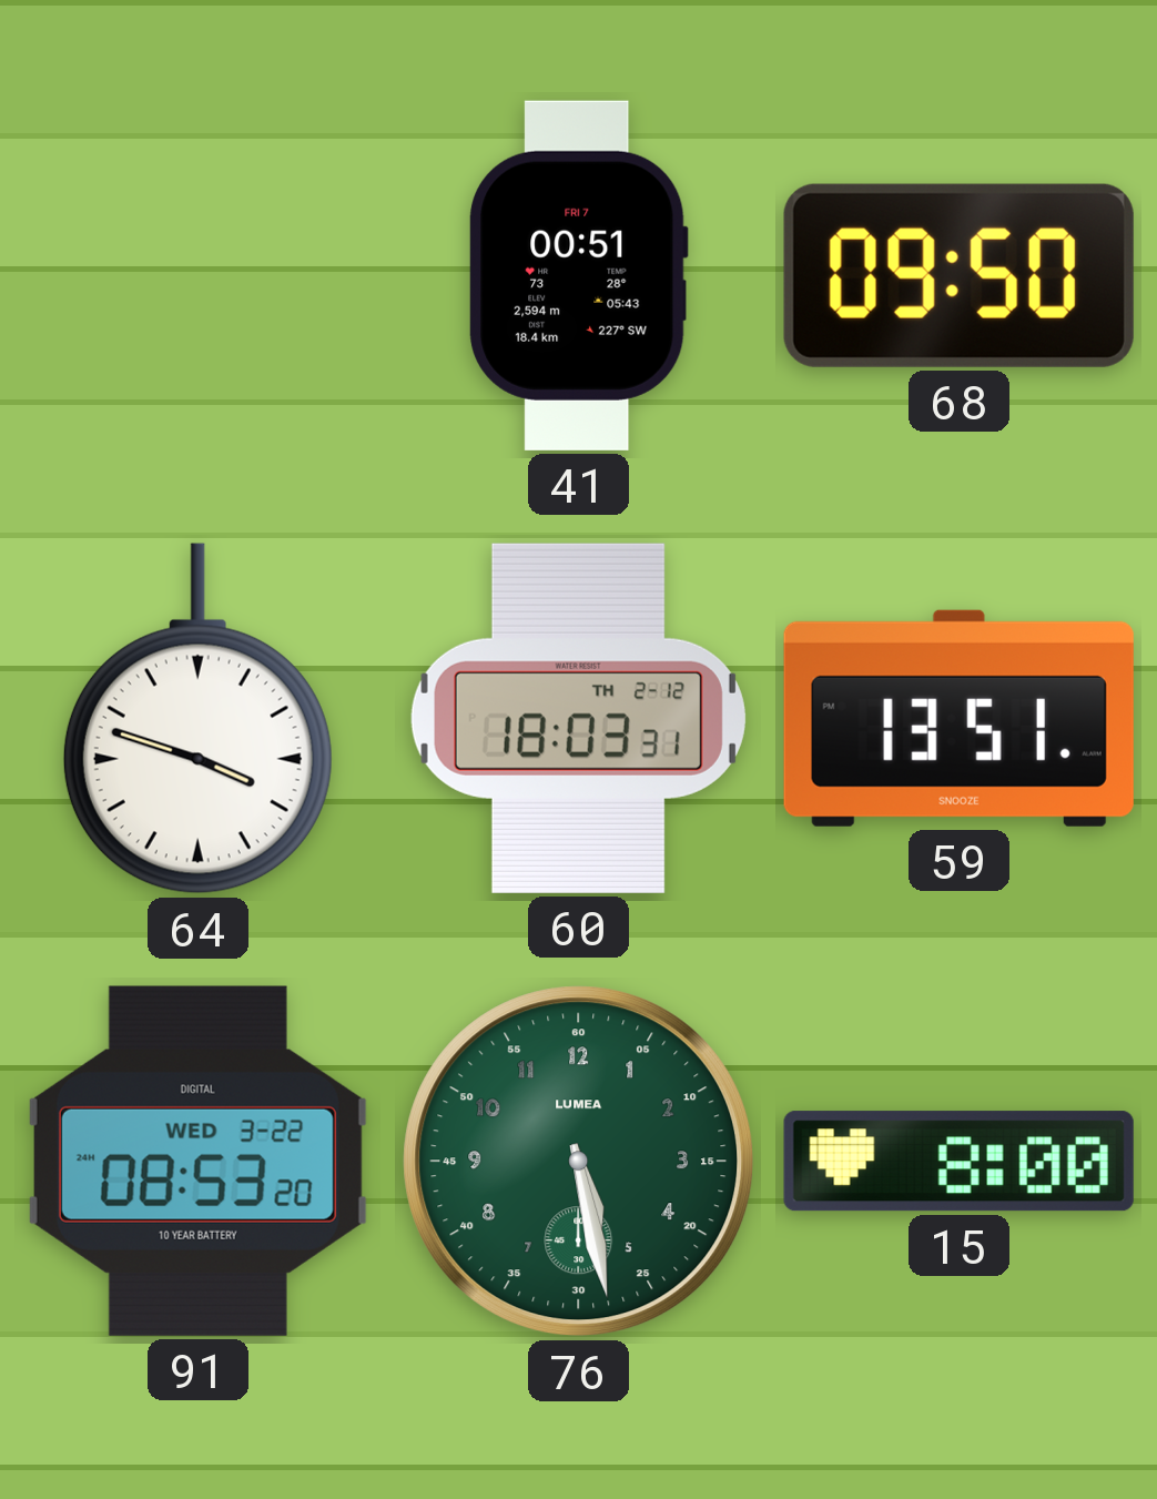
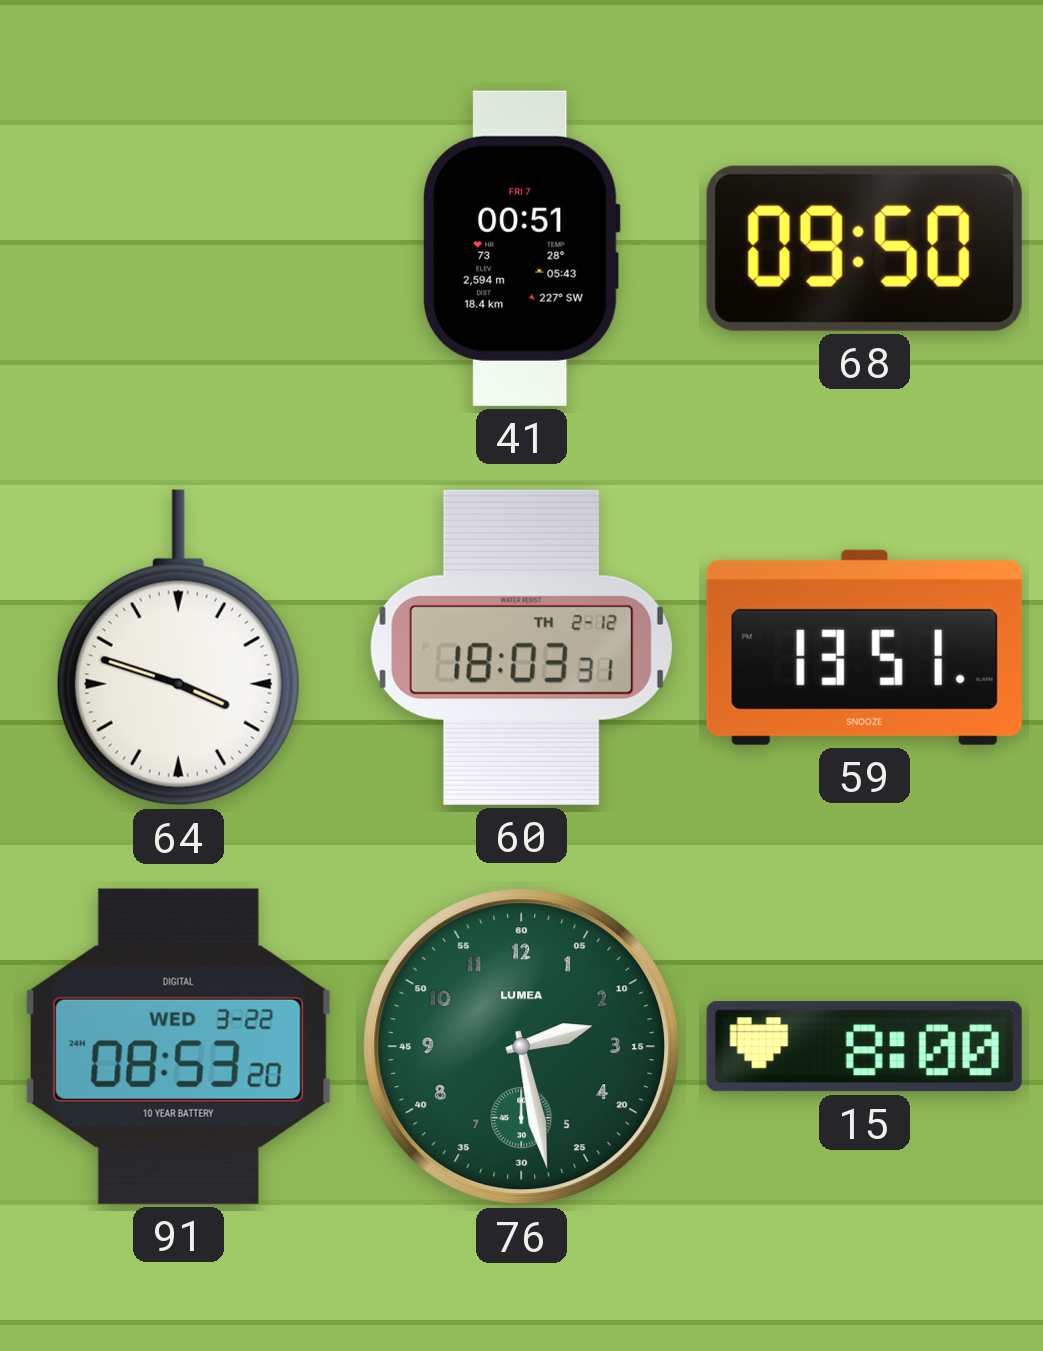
76: 5:28 -> 2:28 (522, 1047)
